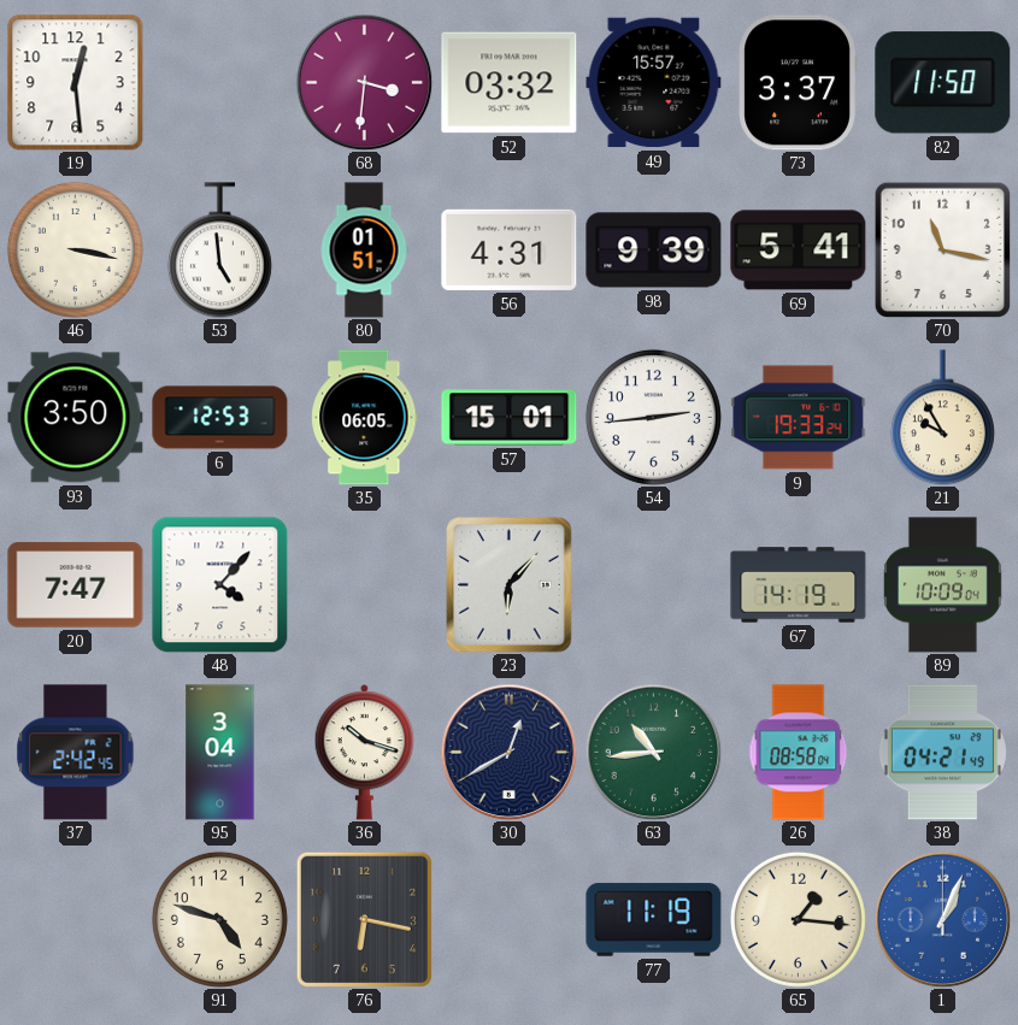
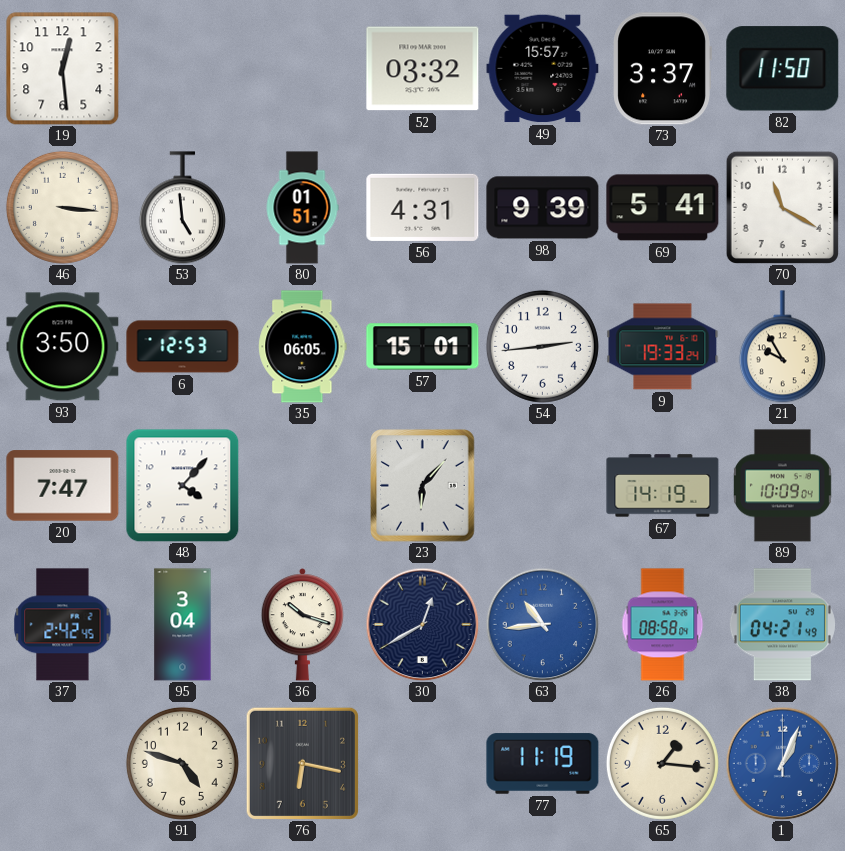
68: 3:31 -> none (364, 82)
46: 3:17 -> 3:16 (62, 207)
70: 11:17 -> 11:20 (782, 207)
63 dial: green -> blue (542, 624)
